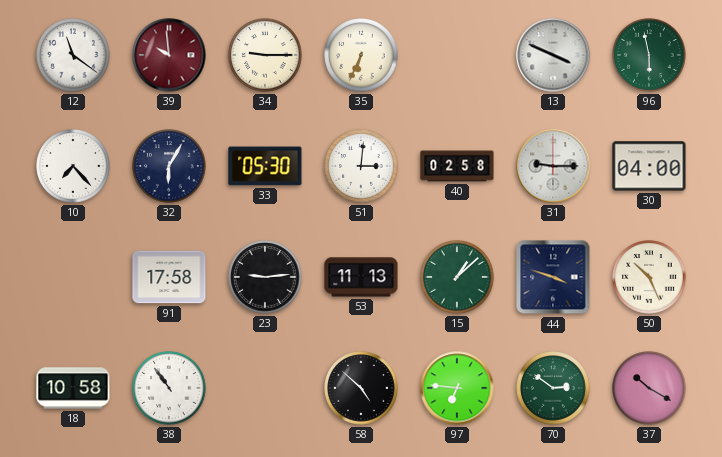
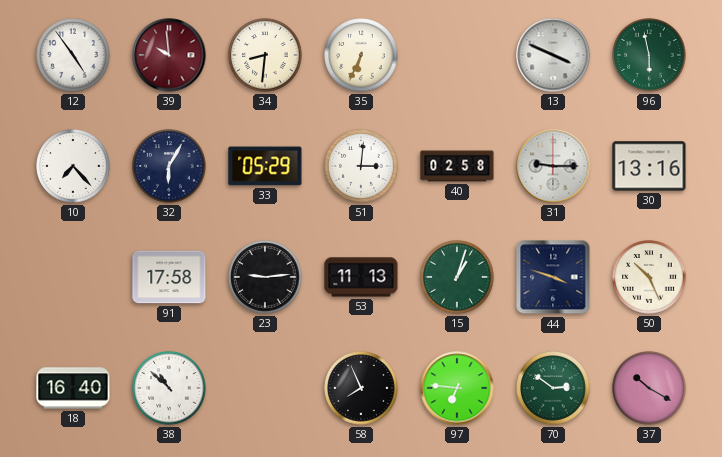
12: 11:21 -> 4:54 (73, 55)
34: 9:15 -> 8:31 (265, 55)
33: 05:30 -> 05:29 (265, 166)
30: 04:00 -> 13:16 (649, 166)
15: 1:08 -> 1:03 (457, 277)
18: 10:58 -> 16:40 (73, 388)
38: 10:54 -> 10:52 (169, 388)
58: 4:52 -> 7:56 (361, 388)
